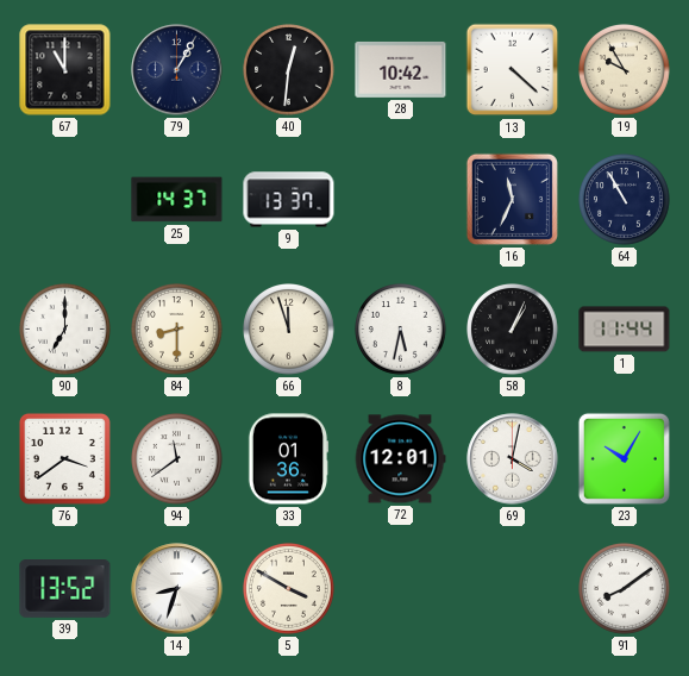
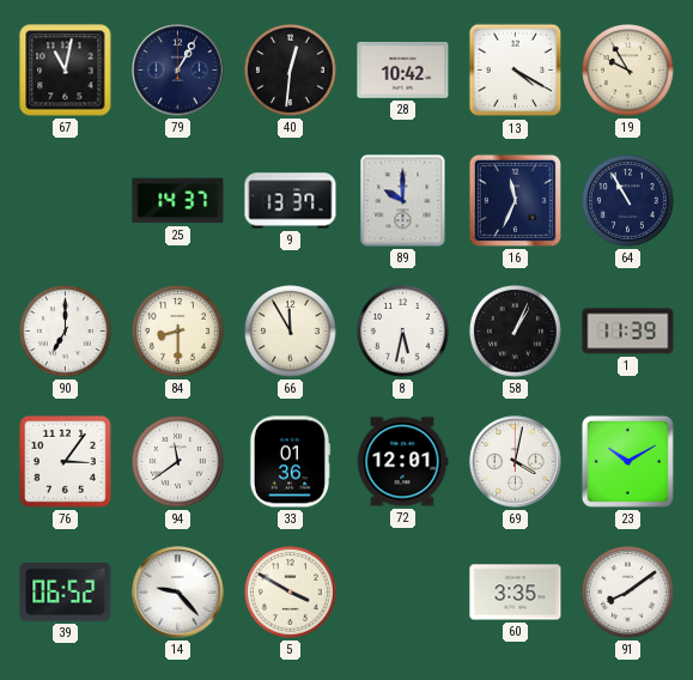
67: 11:00 -> 11:02 (66, 71)
13: 4:22 -> 4:20 (516, 71)
89: none -> 10:00 (403, 201)
66: 11:57 -> 11:55 (291, 332)
1: 11:44 -> 11:39 (628, 332)
76: 3:39 -> 3:06 (65, 461)
23: 10:05 -> 10:10 (627, 461)
39: 13:52 -> 06:52 (66, 593)
14: 8:33 -> 9:23 (178, 593)
60: none -> 3:35 (516, 593)
